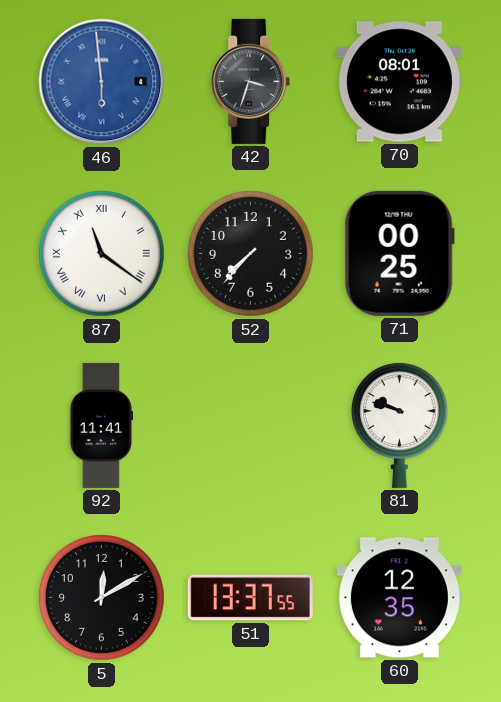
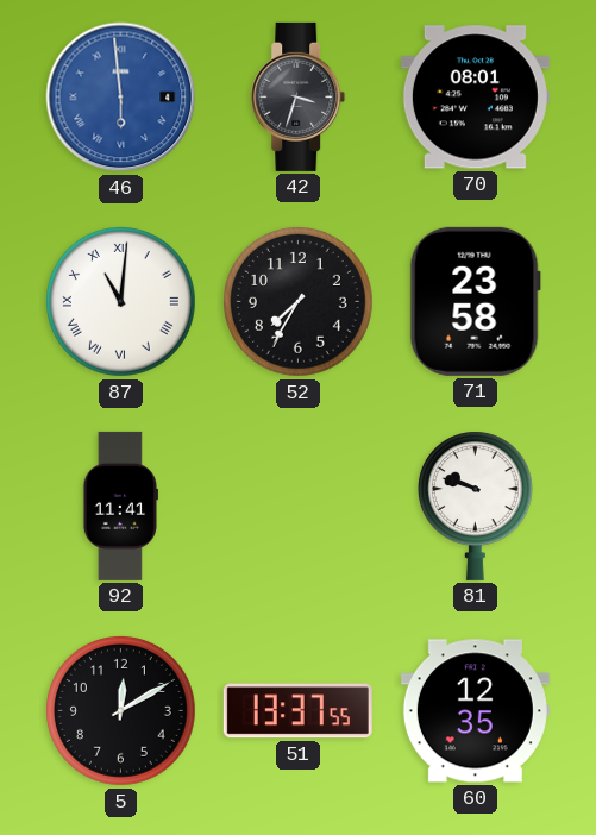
87: 11:21 -> 11:01 (121, 302)
52: 7:37 -> 7:35 (299, 302)
71: 00:25 -> 23:58 (475, 301)
